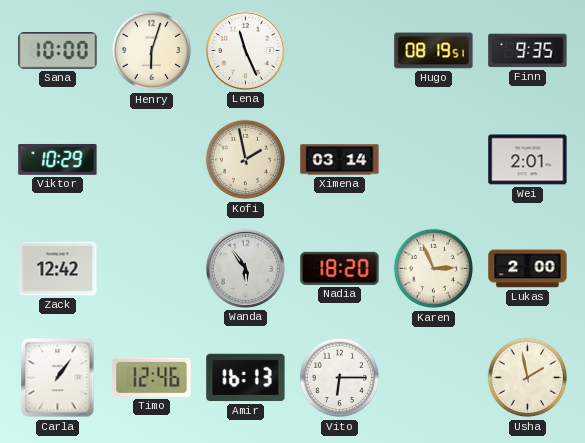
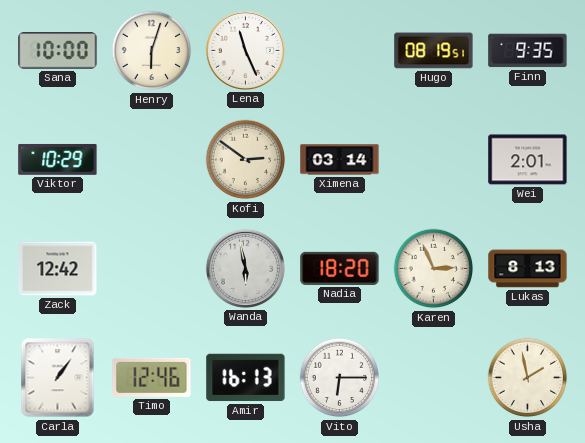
Kofi: 1:58 -> 2:51 (246, 160)
Wanda: 5:54 -> 5:58 (245, 268)
Lukas: 2:00 -> 8:13 (528, 269)
